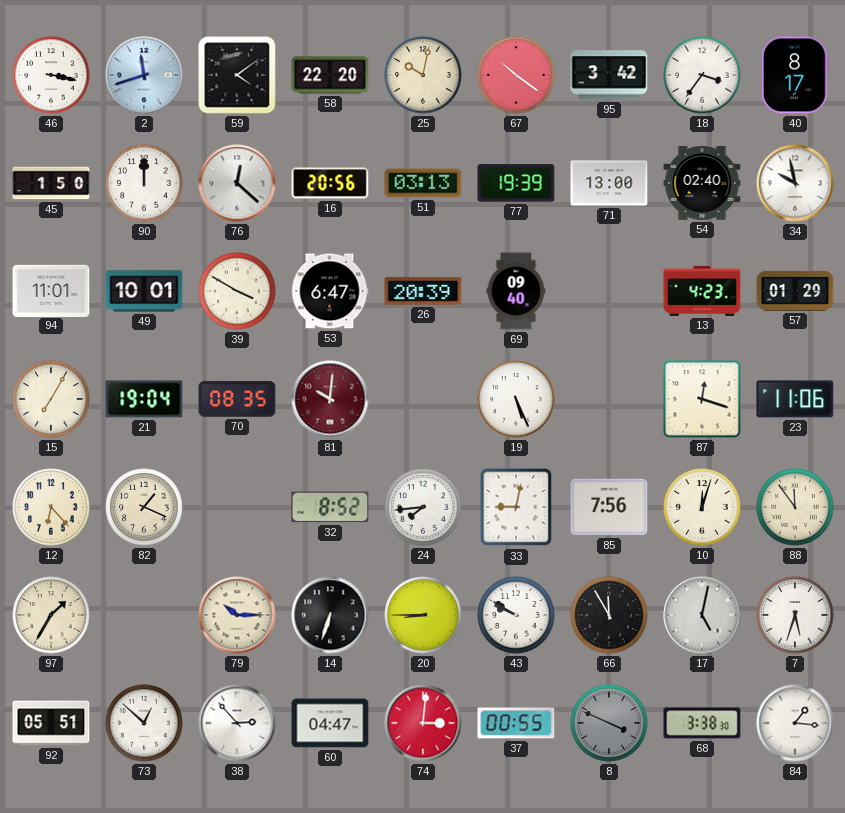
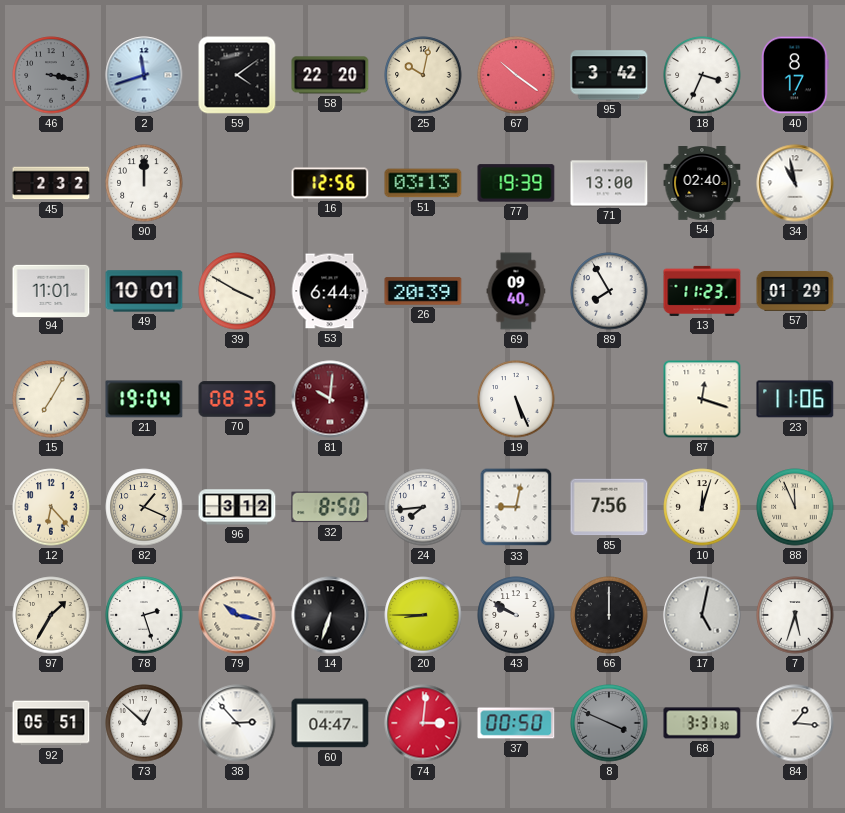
46 dial: white -> grey (51, 75)
18: 3:36 -> 3:34 (702, 75)
45: 1:50 -> 2:32 (51, 183)
76: 12:22 -> none (237, 183)
16: 20:56 -> 12:56 (330, 183)
34: 9:58 -> 10:58 (795, 183)
53: 6:47 -> 6:44 (330, 291)
89: none -> 7:55 (609, 291)
13: 4:23 -> 11:23 (702, 291)
96: none -> 3:12 (237, 507)
32: 8:52 -> 8:50 (330, 507)
88: 11:54 -> 11:56 (795, 507)
78: none -> 2:27 (144, 615)
79: 10:15 -> 10:17 (237, 615)
66: 11:55 -> 12:00 (609, 615)
37: 00:55 -> 00:50 (516, 723)
68: 3:38 -> 3:31 (702, 723)
